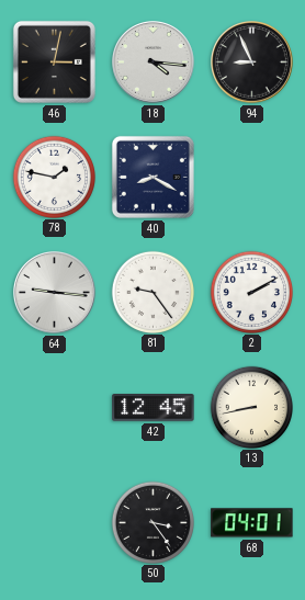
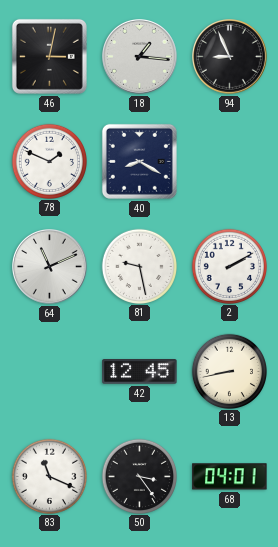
18: 4:16 -> 1:16 (140, 57)
78: 1:47 -> 1:49 (49, 161)
64: 9:16 -> 11:11 (50, 267)
81: 9:24 -> 9:28 (139, 266)
83: none -> 11:19 (49, 476)
